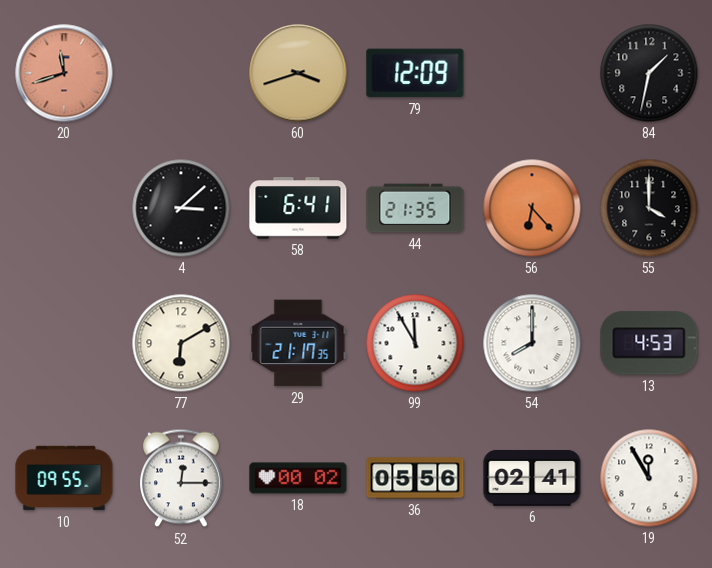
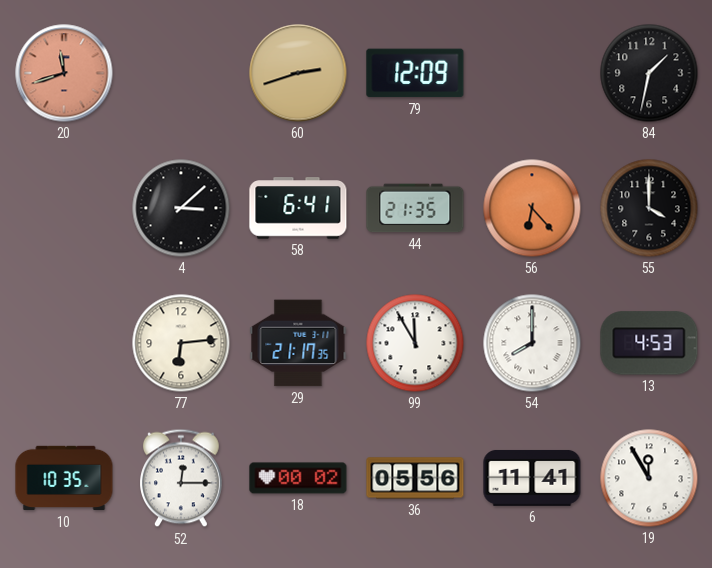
60: 3:42 -> 2:42 (298, 73)
77: 6:10 -> 6:14 (181, 343)
10: 09:55 -> 10:35 (64, 478)
6: 02:41 -> 11:41 (532, 478)
